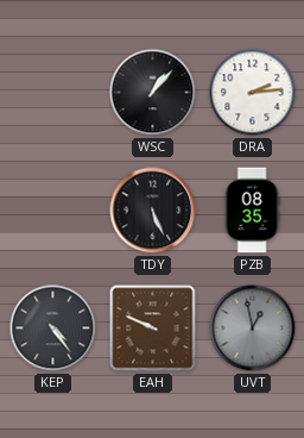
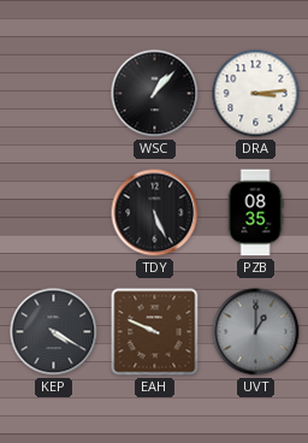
DRA: 2:14 -> 3:14 (256, 94)
KEP: 4:24 -> 4:20 (54, 332)
UVT: 12:58 -> 1:00 (256, 332)
